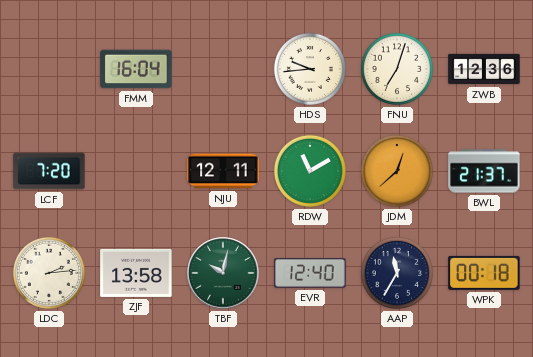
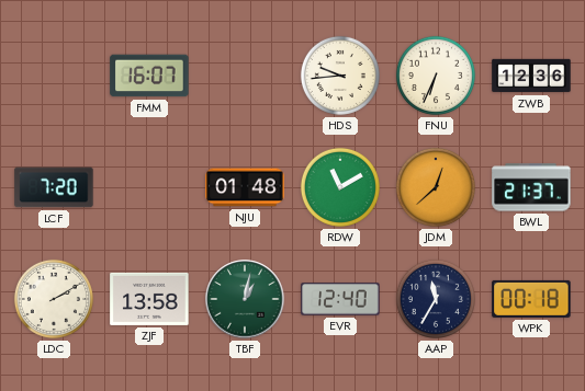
FMM: 16:04 -> 16:07 (149, 76)
FNU: 7:03 -> 6:34 (436, 76)
NJU: 12:11 -> 01:48 (245, 187)
LDC: 2:14 -> 2:10 (54, 299)
TBF: 10:02 -> 1:02 (245, 299)
